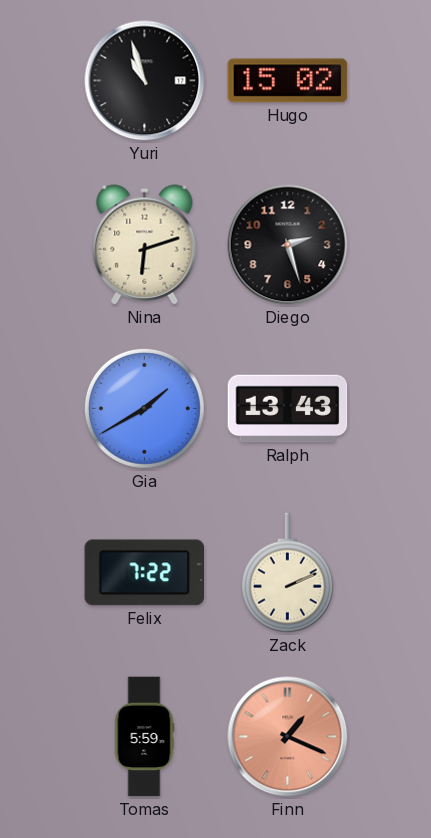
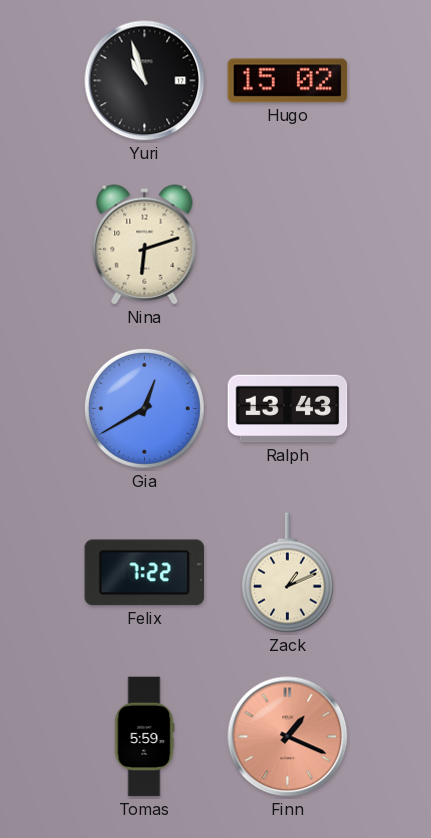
Diego: 2:27 -> none (288, 245)
Gia: 1:40 -> 12:40 (144, 408)
Zack: 2:11 -> 1:11 (287, 573)
